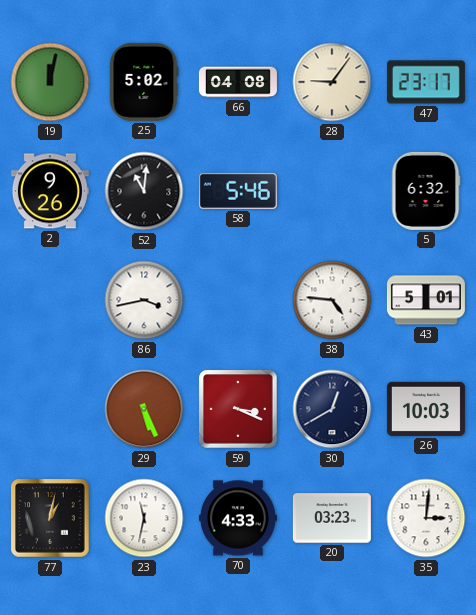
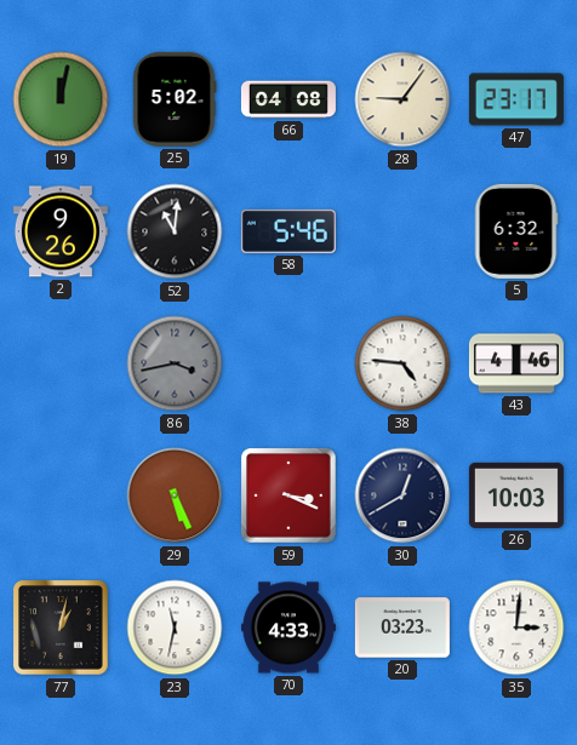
86 dial: white -> grey (175, 363)
43: 5:01 -> 4:46 (516, 363)
